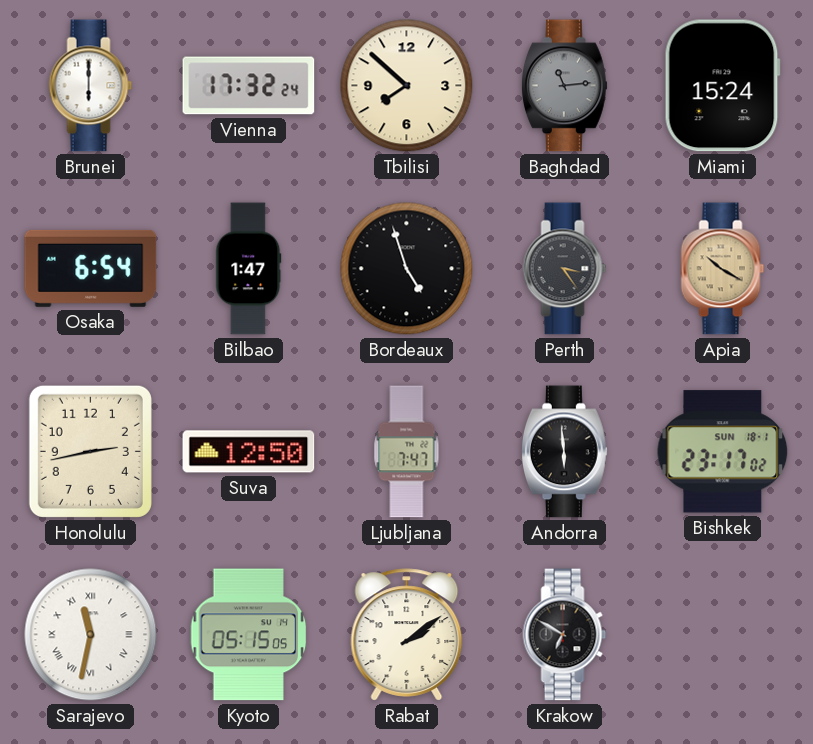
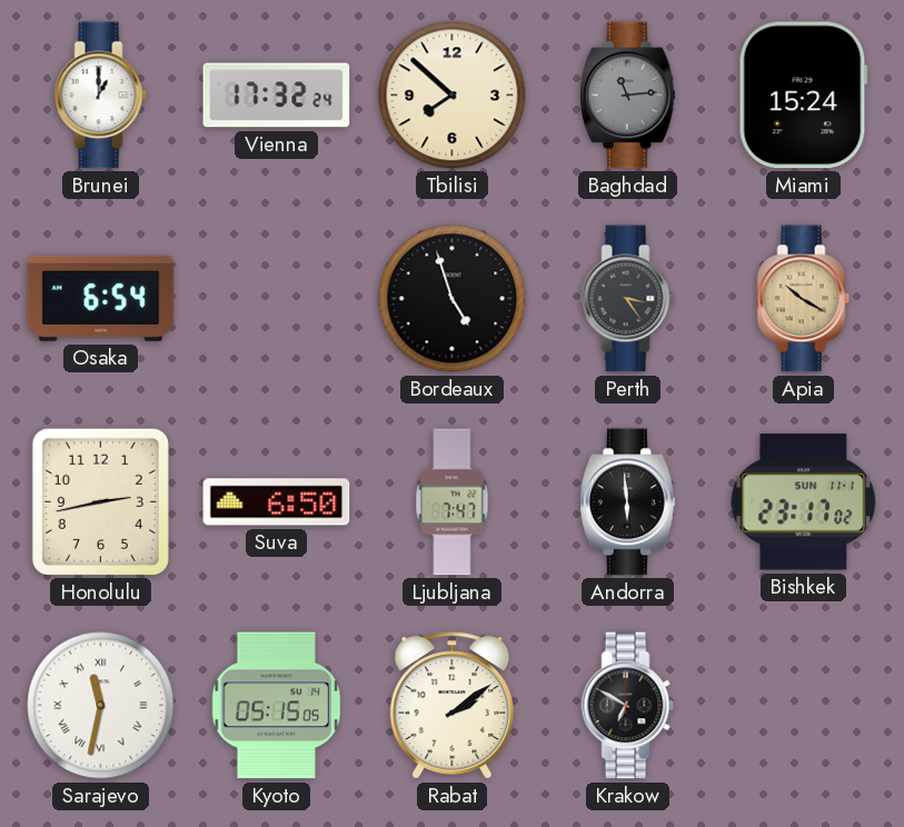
Brunei: 6:00 -> 1:00 (101, 96)
Bilbao: 1:47 -> none (249, 269)
Suva: 12:50 -> 6:50 (277, 502)
Bishkek date: SUN 18-1 -> SUN 11-1 (804, 502)
